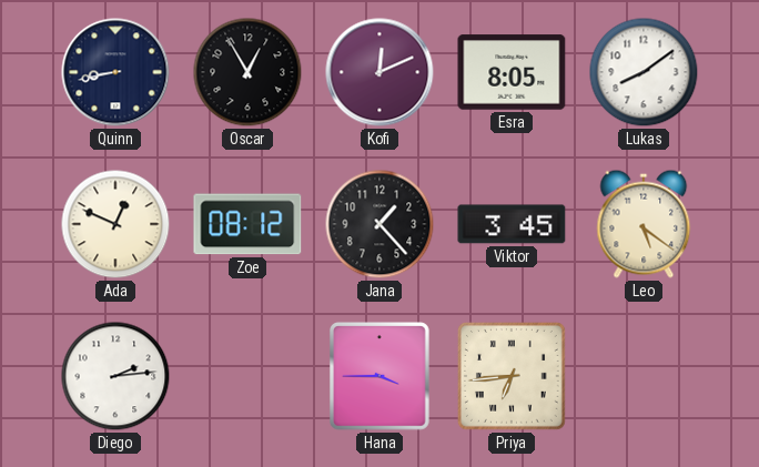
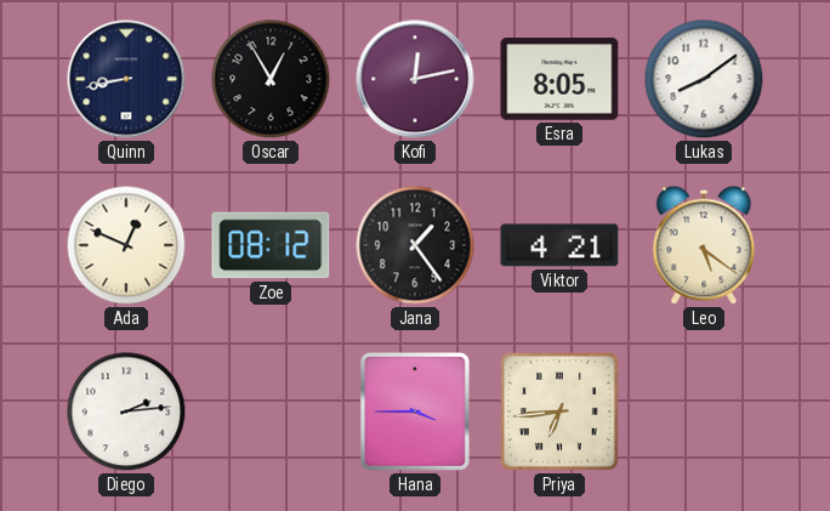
Kofi: 12:11 -> 12:13 (415, 79)
Jana: 1:23 -> 1:24 (415, 245)
Viktor: 3:45 -> 4:21 (559, 245)
